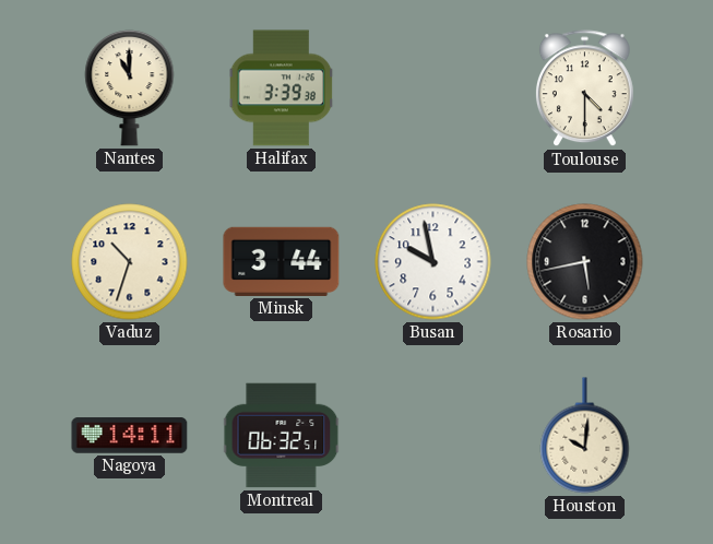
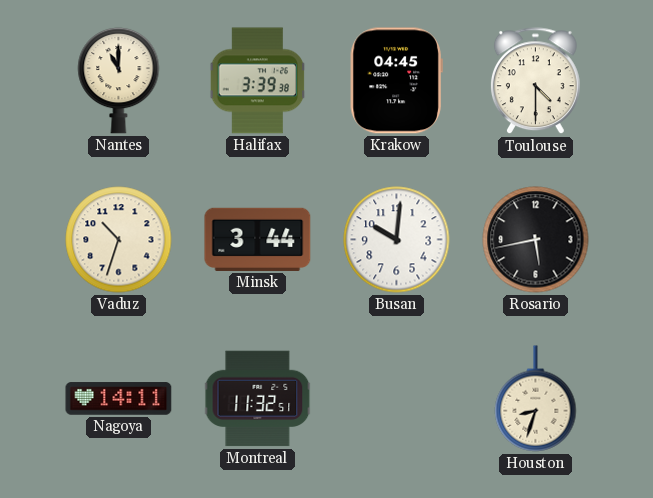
Krakow: none -> 04:45 (396, 81)
Busan: 9:58 -> 10:01 (397, 240)
Montreal: 06:32 -> 11:32 (258, 399)
Houston: 10:01 -> 8:33 (536, 399)
